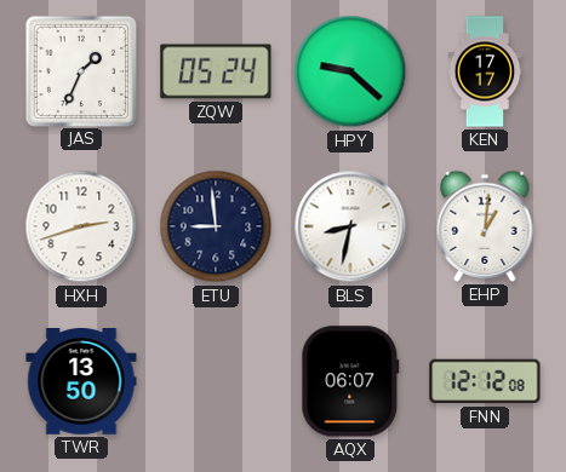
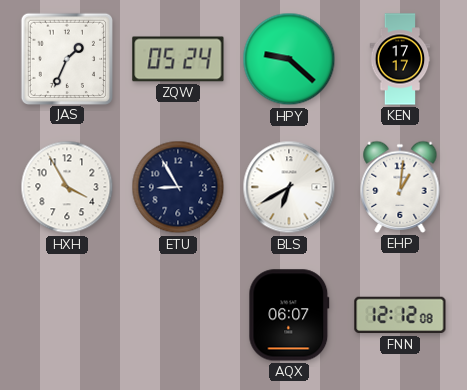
HXH: 2:42 -> 3:55 (67, 187)
ETU: 8:59 -> 8:55 (178, 187)
BLS: 8:32 -> 6:40 (289, 187)
TWR: 13:50 -> none (81, 382)
